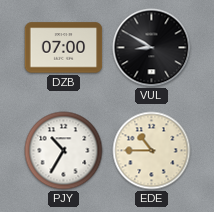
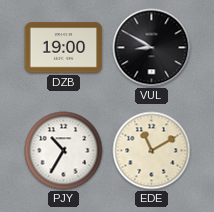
DZB: 07:00 -> 19:00 (64, 48)
EDE: 10:45 -> 11:10 (152, 151)
